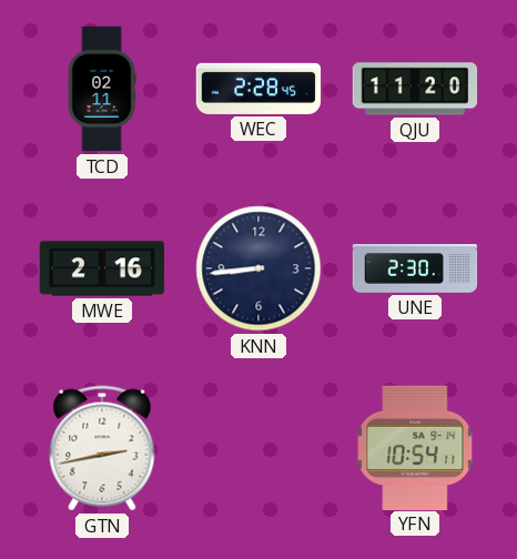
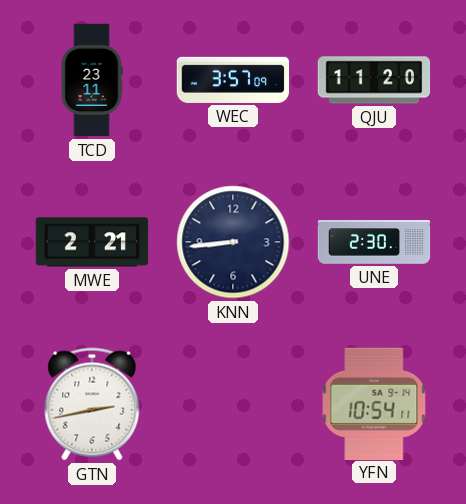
TCD: 02:11 -> 23:11 (92, 80)
WEC: 2:28 -> 3:57 (233, 80)
MWE: 2:16 -> 2:21 (92, 242)
